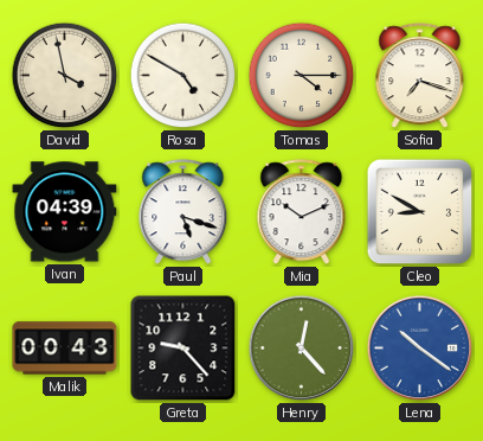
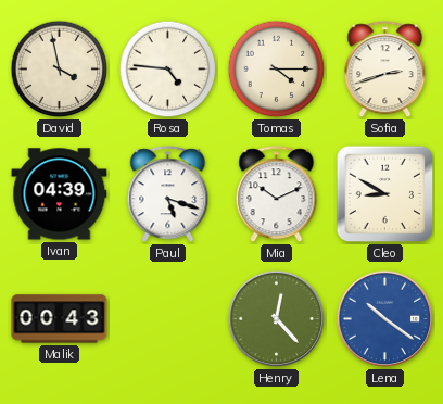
Rosa: 4:50 -> 4:46 (168, 70)
Sofia: 7:18 -> 2:42 (385, 70)
Greta: 9:23 -> none (183, 349)
